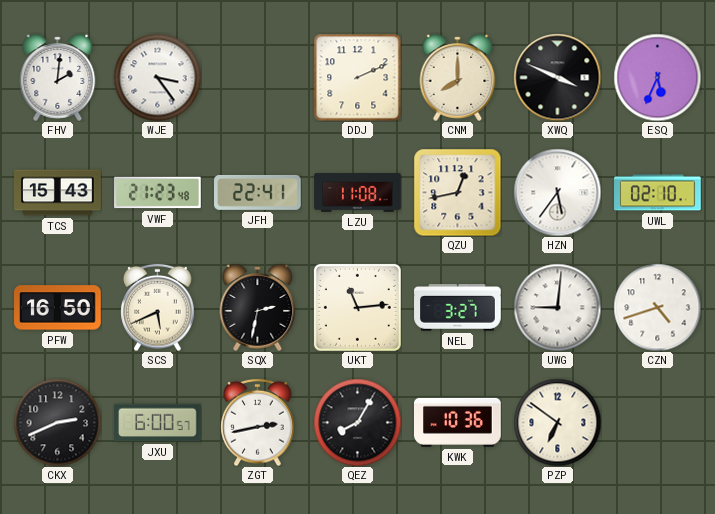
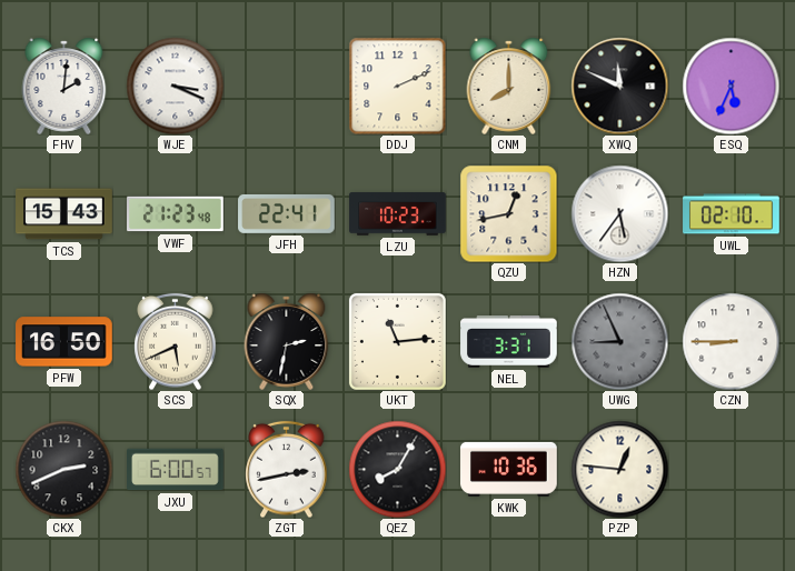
WJE: 3:24 -> 3:19 (175, 86)
XWQ: 3:49 -> 11:49 (619, 86)
LZU: 11:08 -> 10:23 (398, 214)
NEL: 3:27 -> 3:31 (509, 342)
UWG: 9:01 -> 8:56 (619, 341)
UWG dial: white -> grey (619, 341)
CZN: 4:42 -> 8:45 (731, 341)
PZP: 6:51 -> 12:46 (619, 469)
